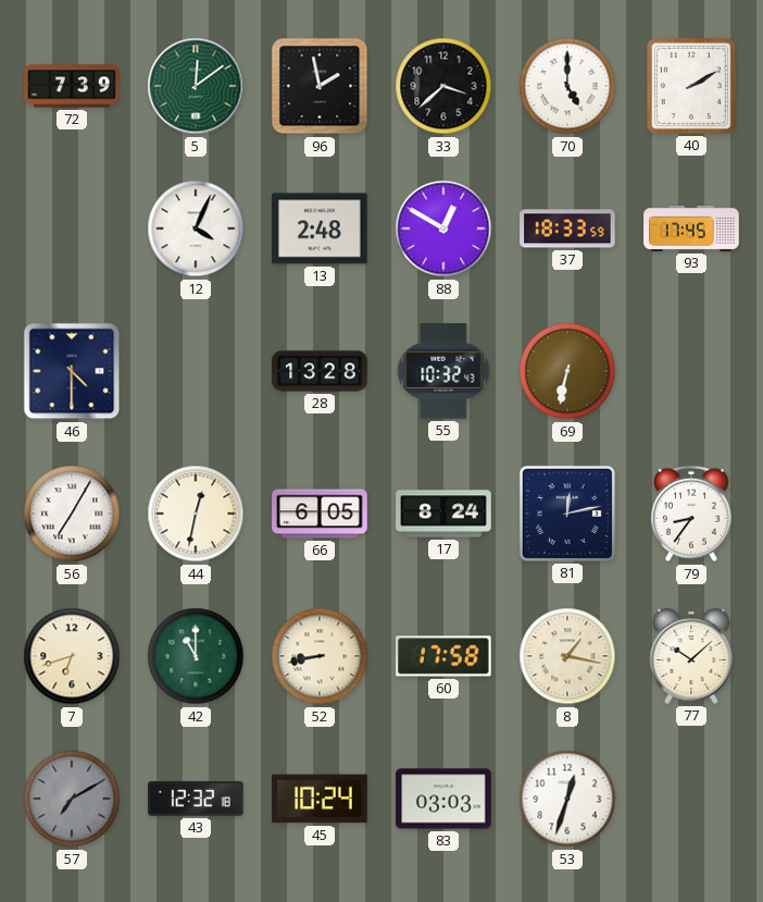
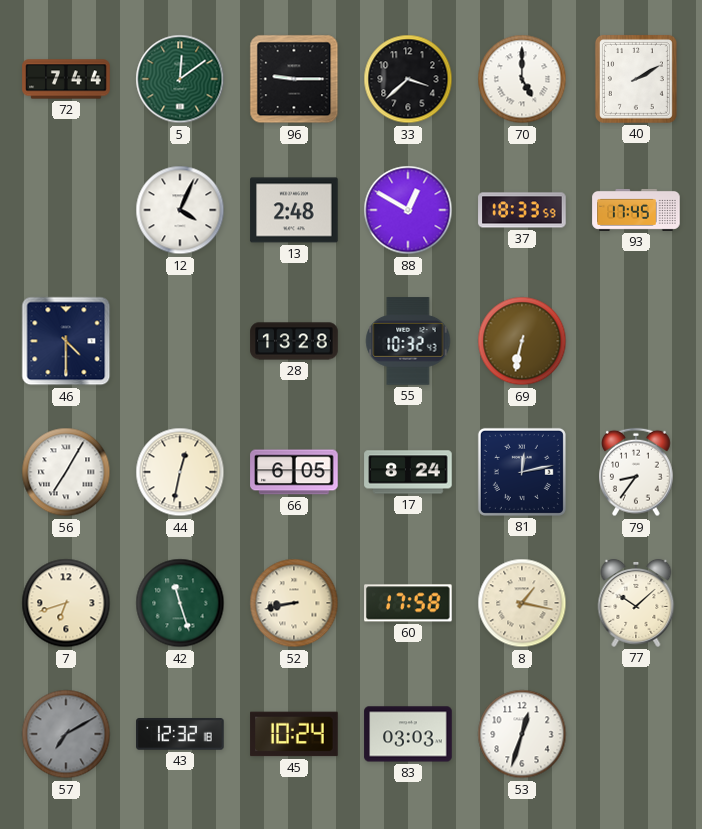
72: 7:39 -> 7:44 (66, 79)
96: 1:58 -> 9:15 (294, 79)
42: 11:00 -> 11:27 (180, 603)
